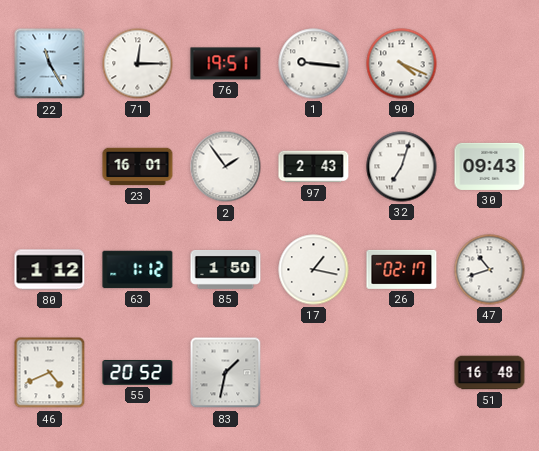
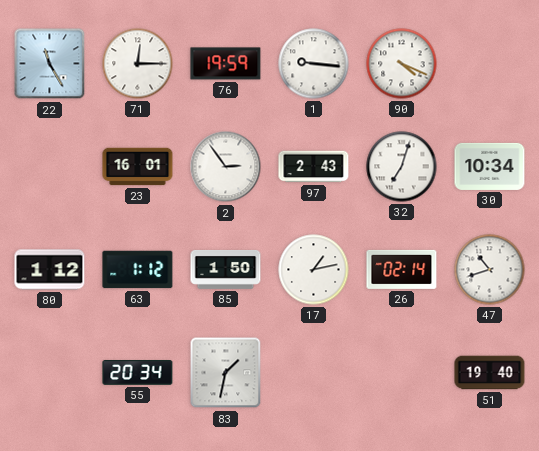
76: 19:51 -> 19:59 (226, 64)
2: 1:54 -> 2:54 (226, 167)
30: 09:43 -> 10:34 (490, 166)
17: 1:17 -> 1:13 (314, 270)
26: 02:17 -> 02:14 (402, 269)
46: 4:41 -> none (50, 373)
55: 20:52 -> 20:34 (138, 373)
51: 16:48 -> 19:40 (490, 373)
